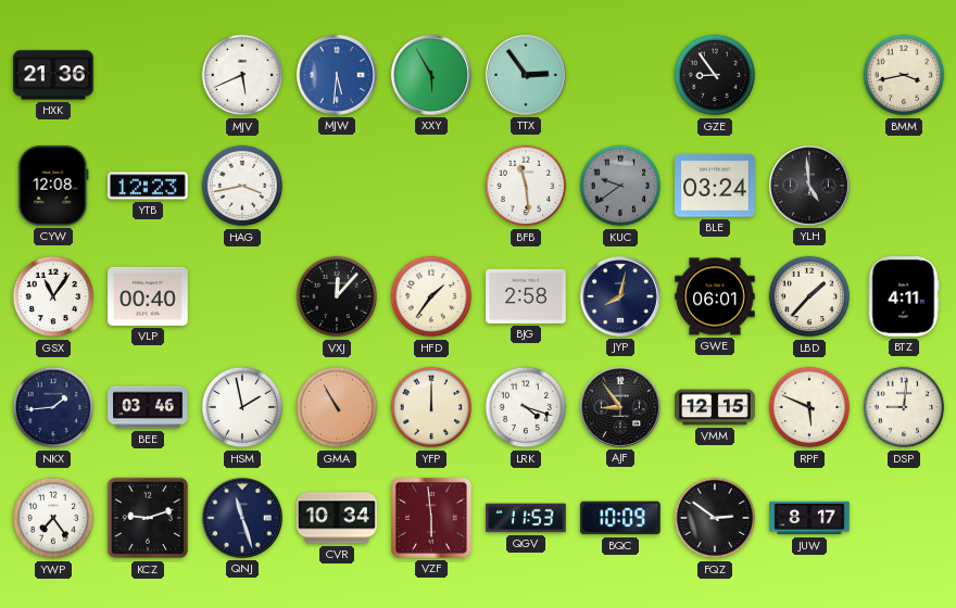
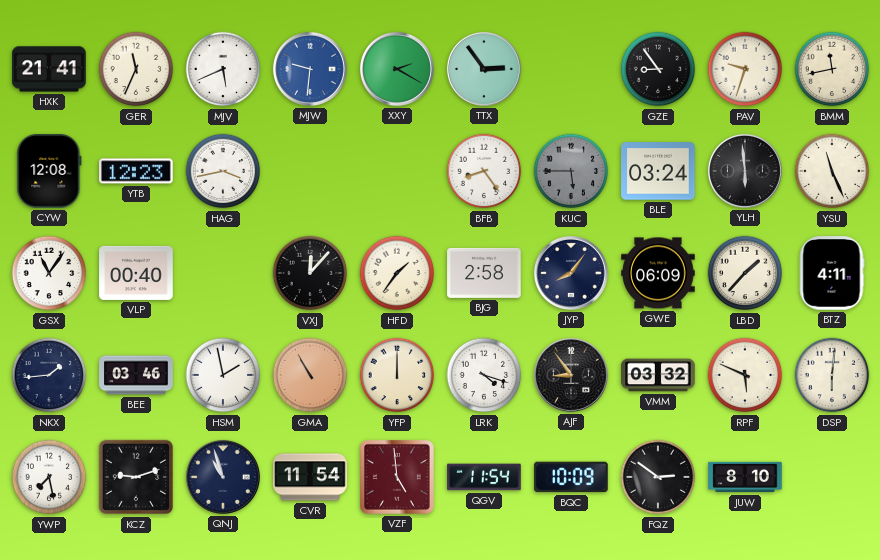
HXK: 21:36 -> 21:41 (49, 69)
GER: none -> 11:34 (136, 69)
MJW: 5:31 -> 9:31 (310, 69)
XXY: 5:55 -> 2:20 (397, 69)
PAV: none -> 9:33 (745, 69)
BMM: 3:43 -> 11:43 (832, 69)
BFB: 11:29 -> 8:24 (484, 171)
KUC: 9:39 -> 5:45 (571, 171)
YLH: 4:59 -> 5:59 (745, 171)
YSU: none -> 11:26 (832, 171)
JYP: 8:02 -> 8:06 (571, 273)
GWE: 06:01 -> 06:09 (658, 273)
VMM: 12:15 -> 03:32 (658, 375)
DSP: 9:01 -> 6:01 (832, 375)
YWP: 7:24 -> 7:28 (49, 477)
QNJ: 11:27 -> 10:57 (223, 477)
CVR: 10:34 -> 11:54 (310, 477)
VZF: 5:59 -> 4:59 (397, 477)
QGV: 11:53 -> 11:54 (484, 477)
JUW: 8:17 -> 8:10 (745, 477)
